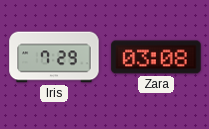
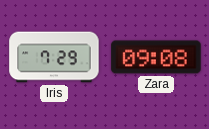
Zara: 03:08 -> 09:08 (156, 57)
